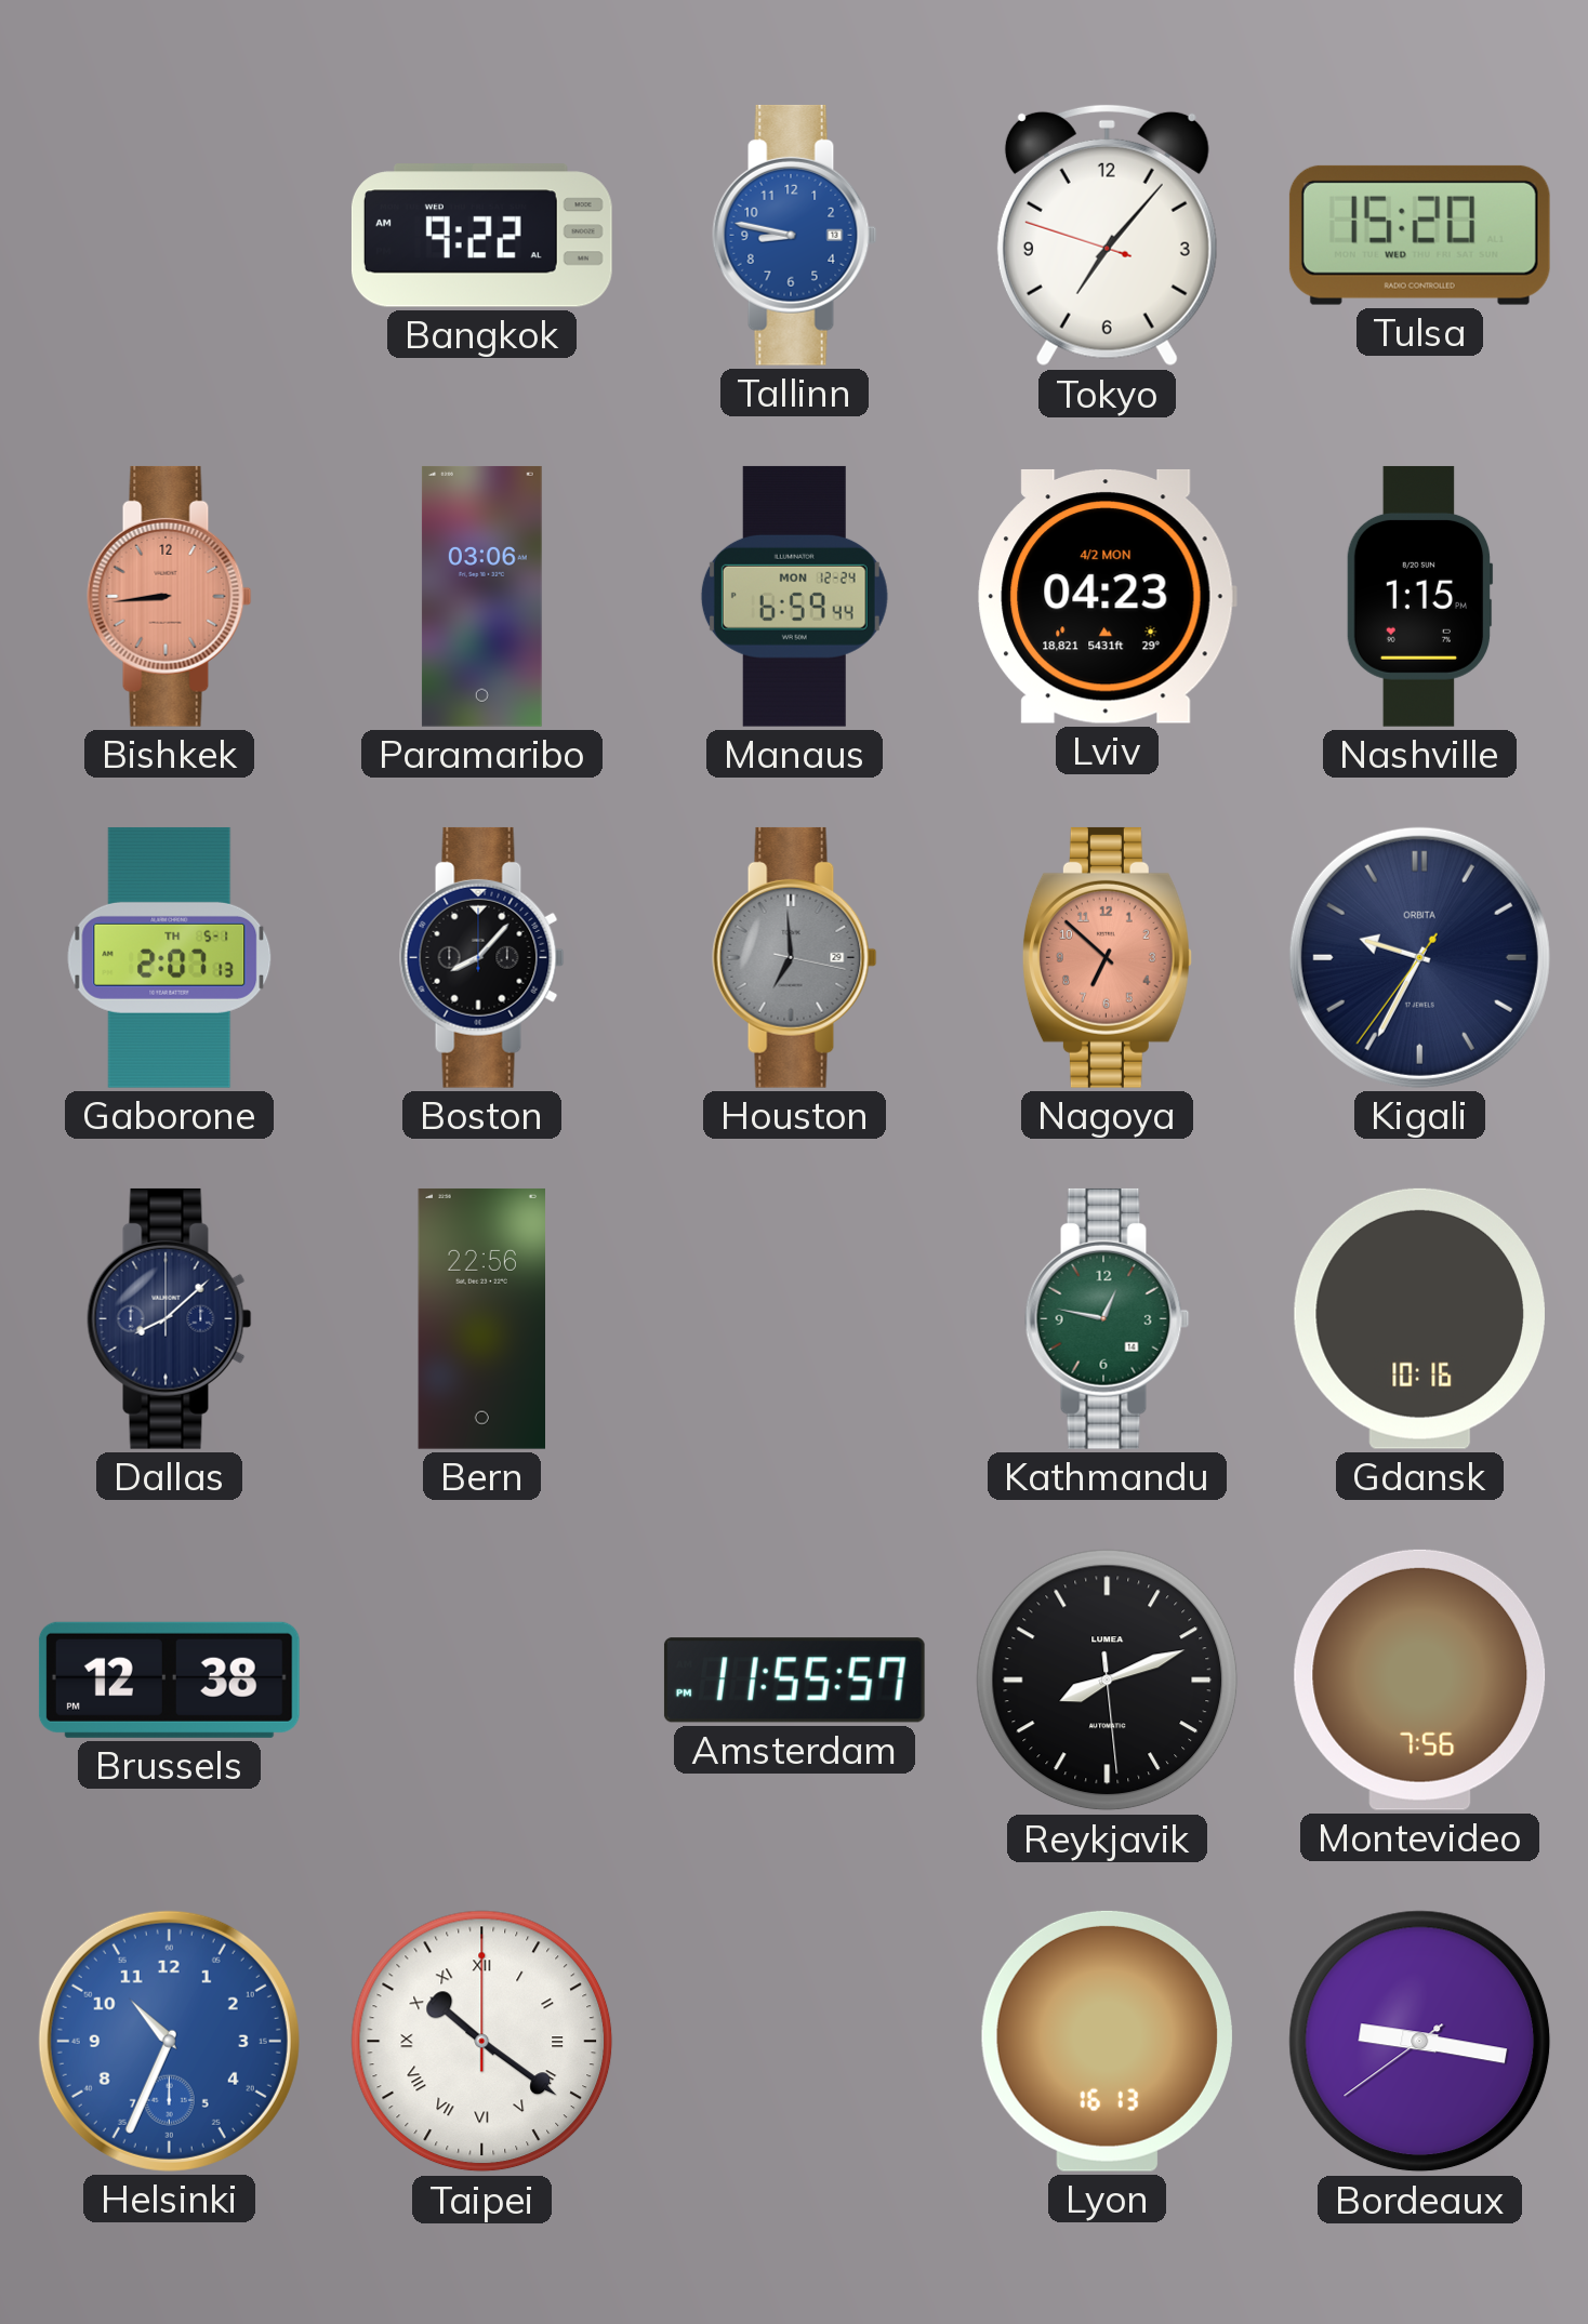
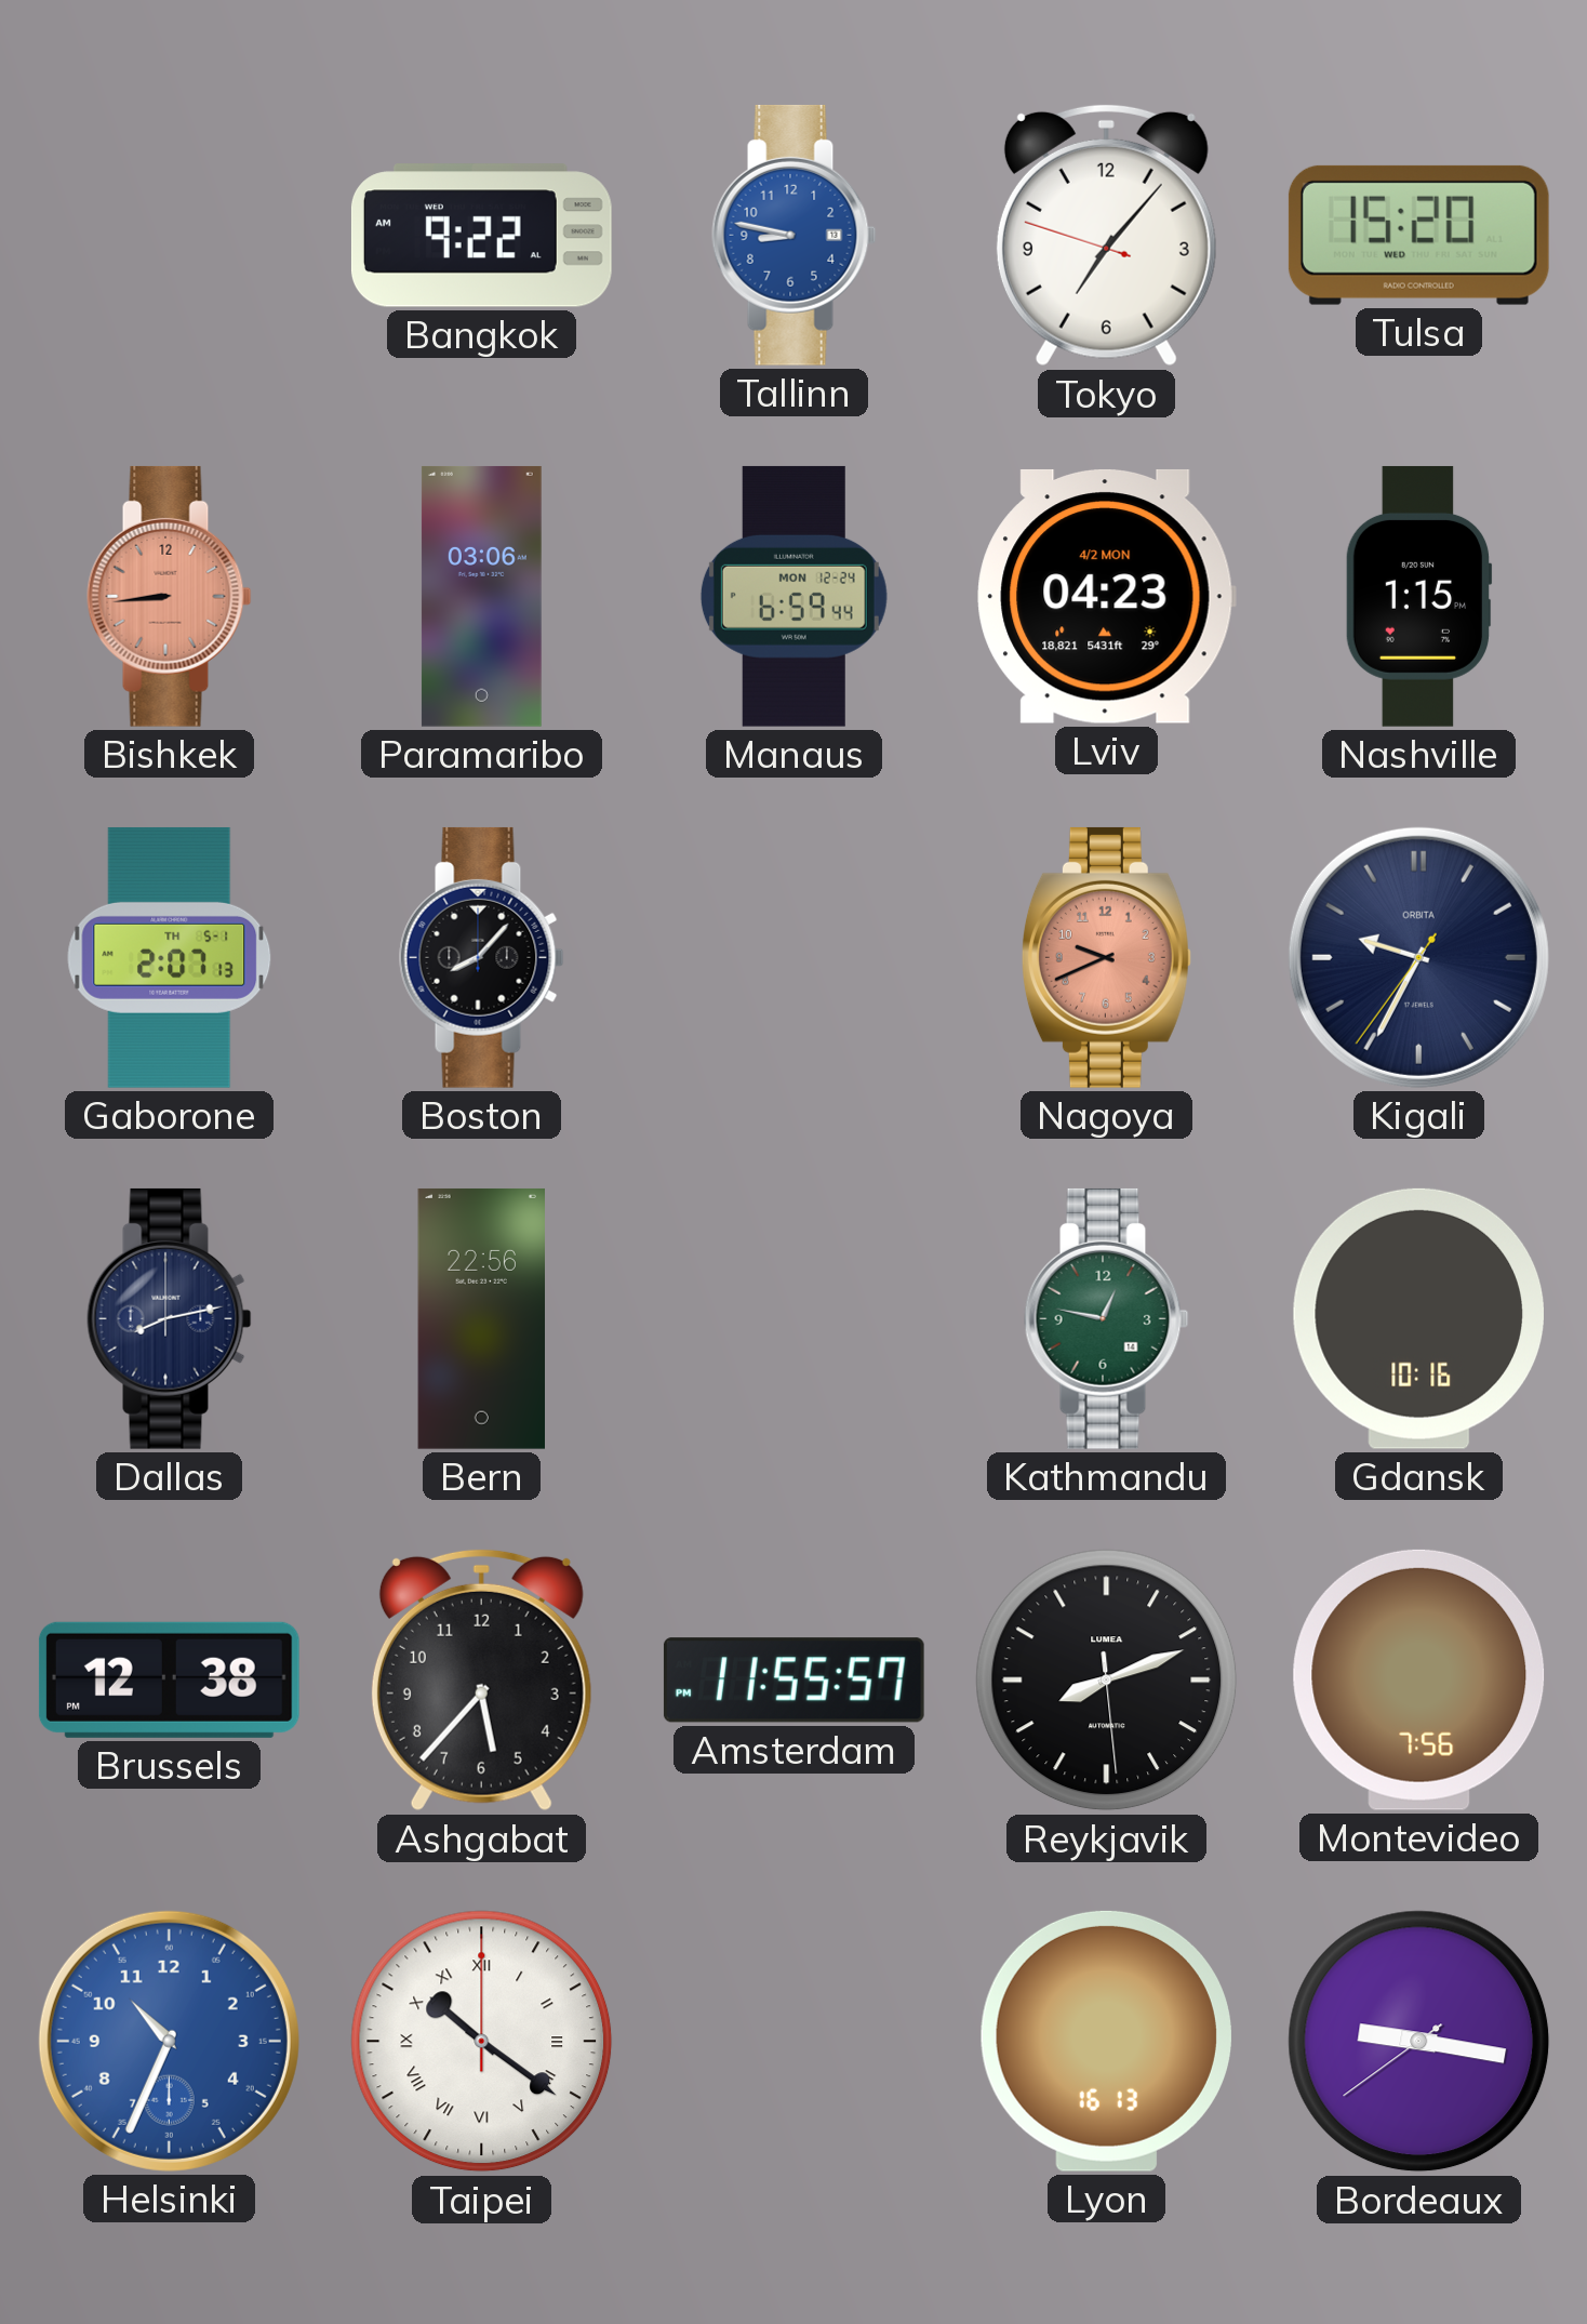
Houston: 6:59 -> none (795, 957)
Nagoya: 6:52 -> 9:41 (1106, 957)
Dallas: 8:08 -> 8:13 (170, 1318)
Ashgabat: none -> 5:37 (481, 1679)
